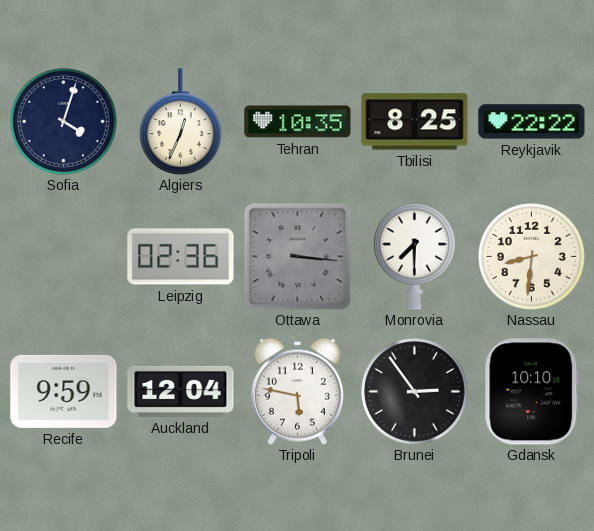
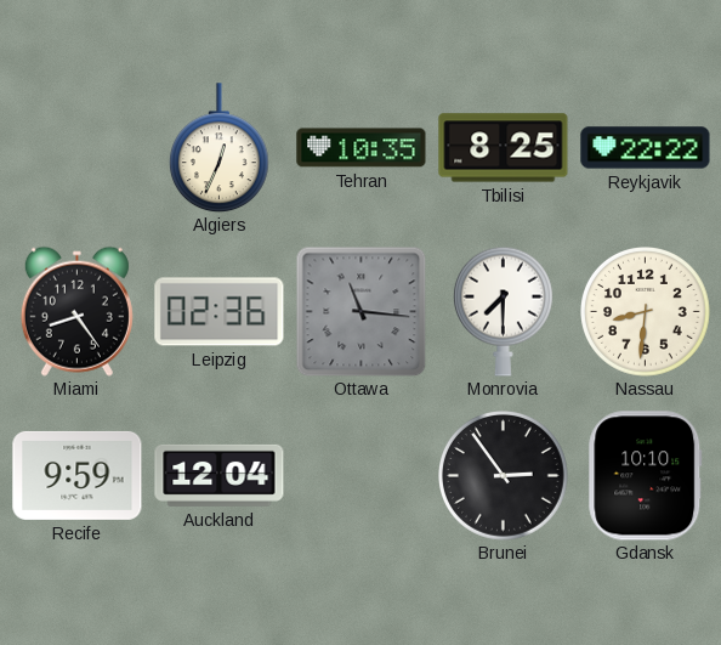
Sofia: 4:03 -> none (64, 122)
Miami: none -> 8:24 (76, 311)
Ottawa: 3:16 -> 11:16 (360, 311)
Tripoli: 5:47 -> none (297, 391)
